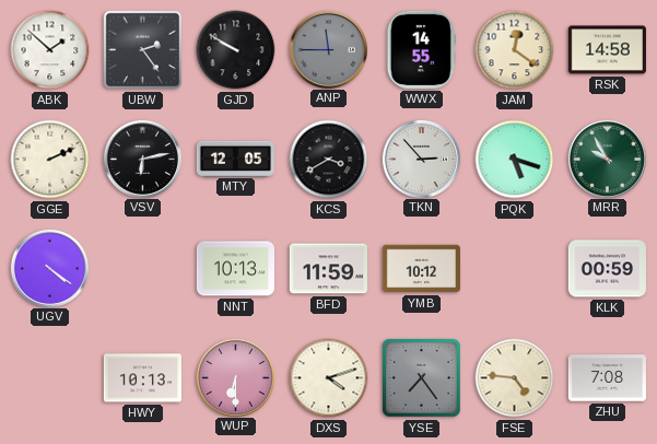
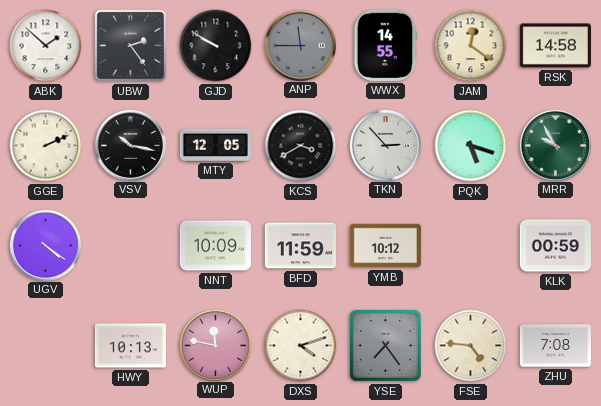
VSV: 6:13 -> 10:17 (130, 145)
NNT: 10:13 -> 10:09 (215, 246)
WUP: 6:30 -> 11:47 (215, 345)
